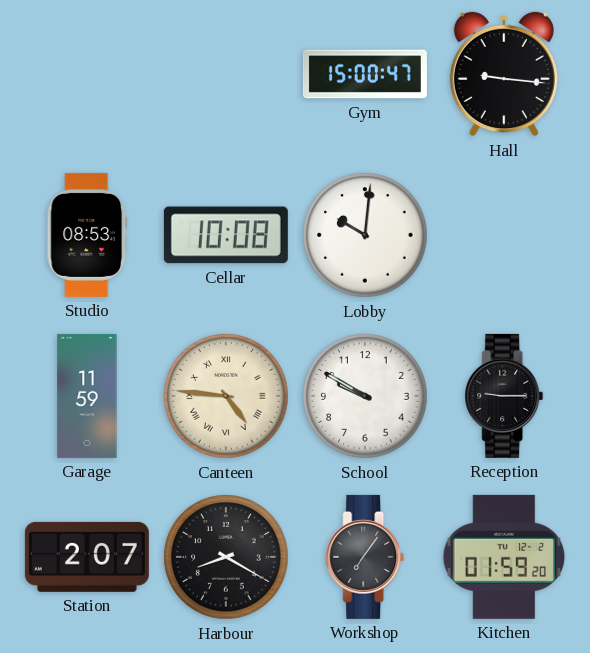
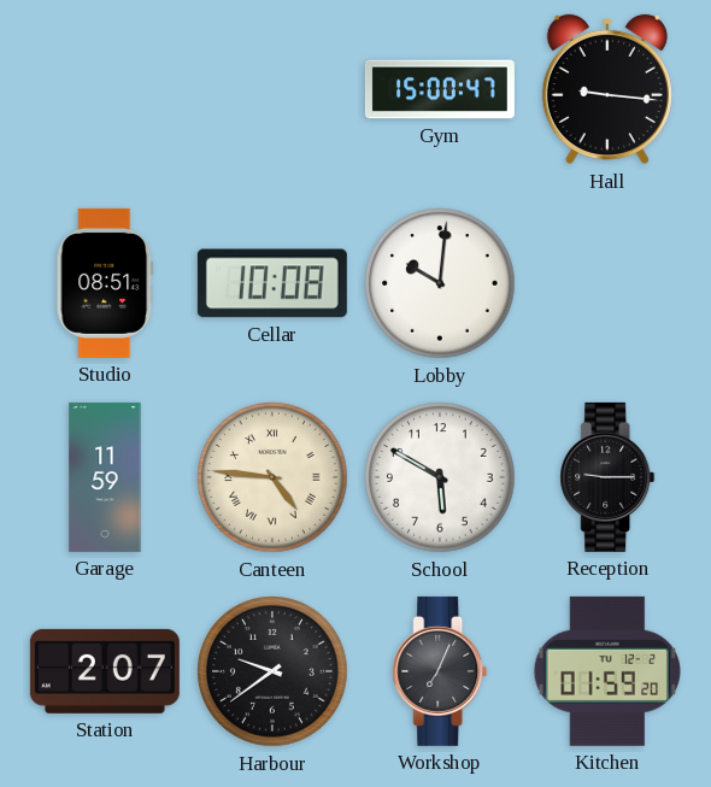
Studio: 08:53 -> 08:51 (105, 283)
School: 9:50 -> 5:50 (440, 477)
Harbour: 8:20 -> 9:39 (272, 671)
Workshop: 7:06 -> 7:04 (440, 671)
